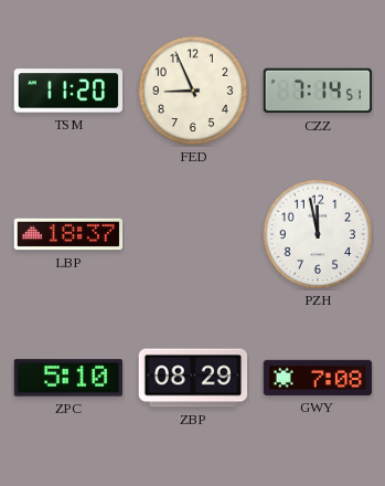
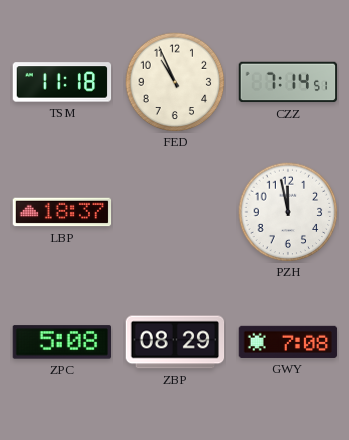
TSM: 11:20 -> 11:18 (62, 82)
FED: 8:56 -> 10:56 (175, 82)
ZPC: 5:10 -> 5:08 (61, 342)
